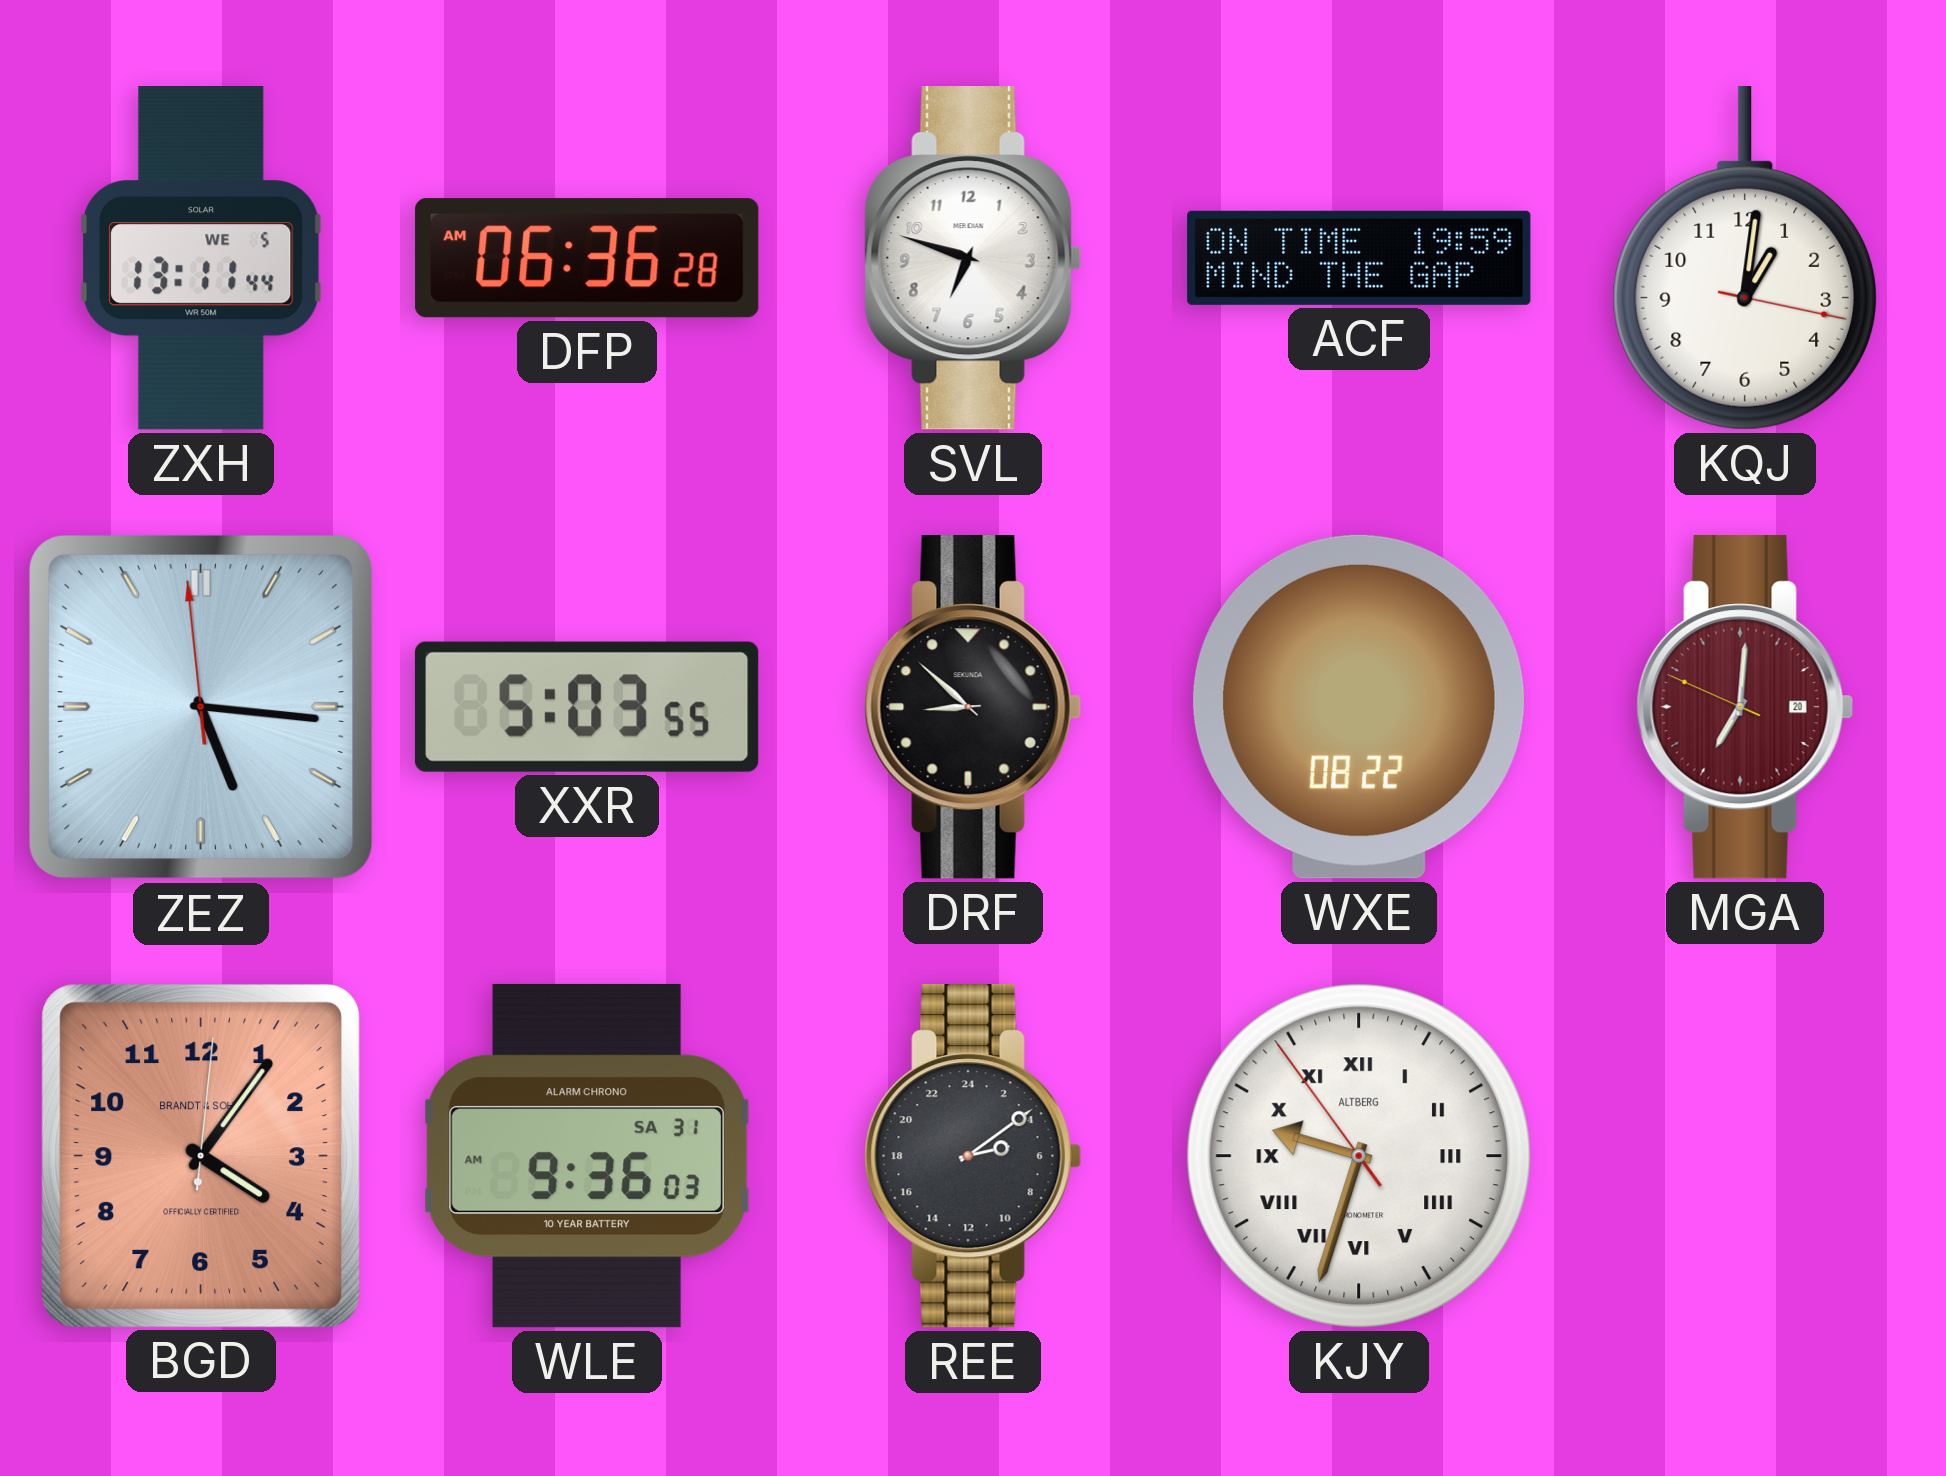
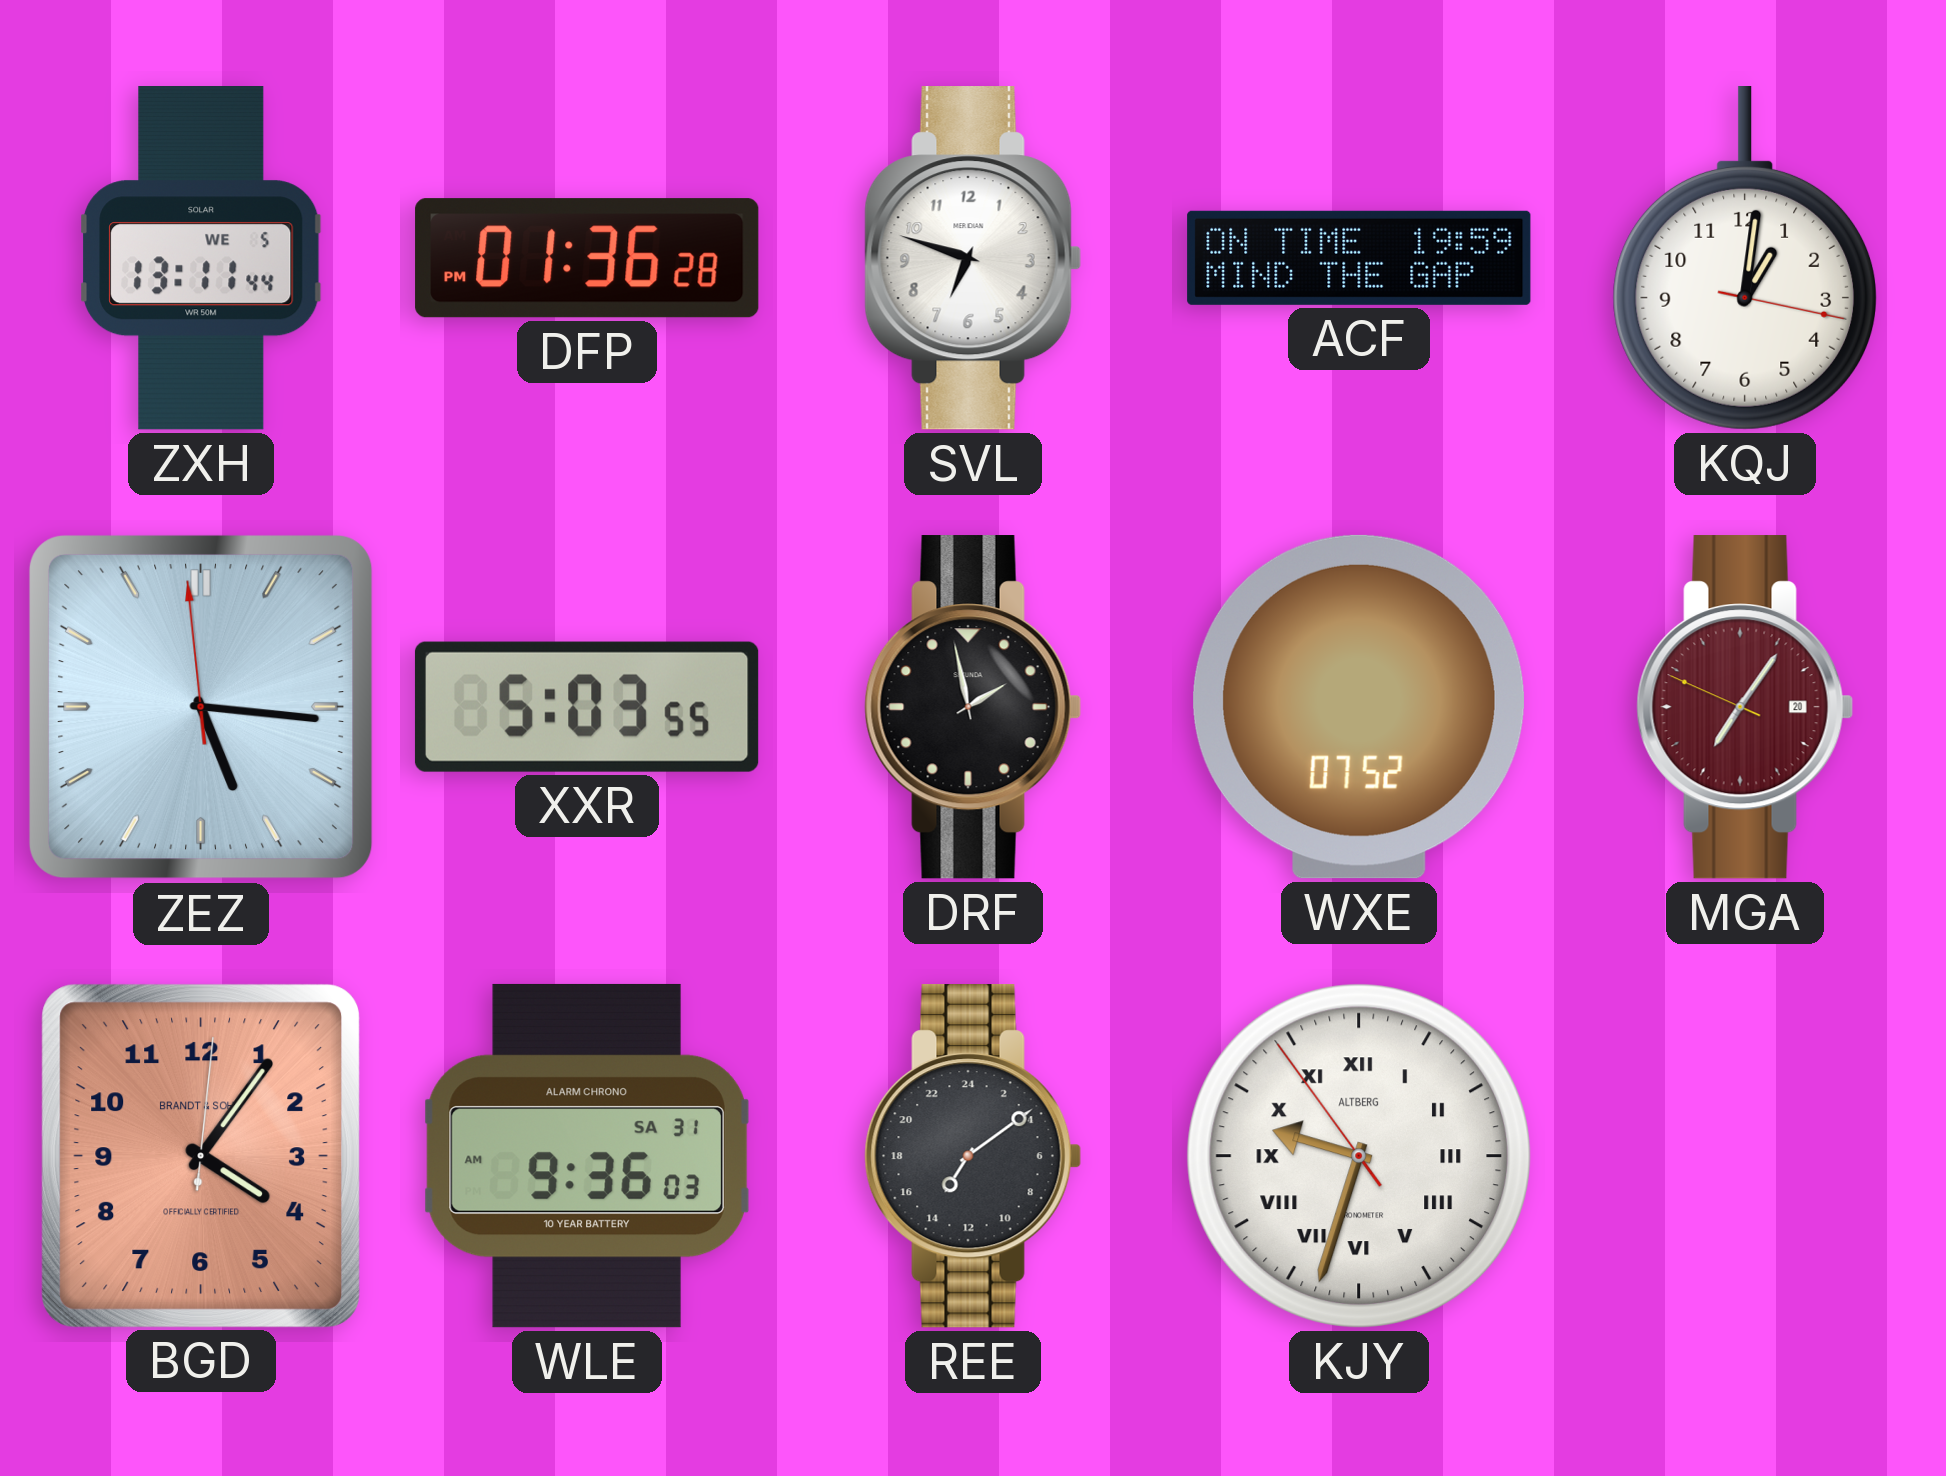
DFP: 06:36 -> 01:36 (587, 258)
DRF: 8:52 -> 1:58 (973, 707)
WXE: 08:22 -> 07:52 (1359, 707)
MGA: 7:00 -> 7:05 (1745, 707)
REE: 5:09 -> 14:09 (973, 1156)
